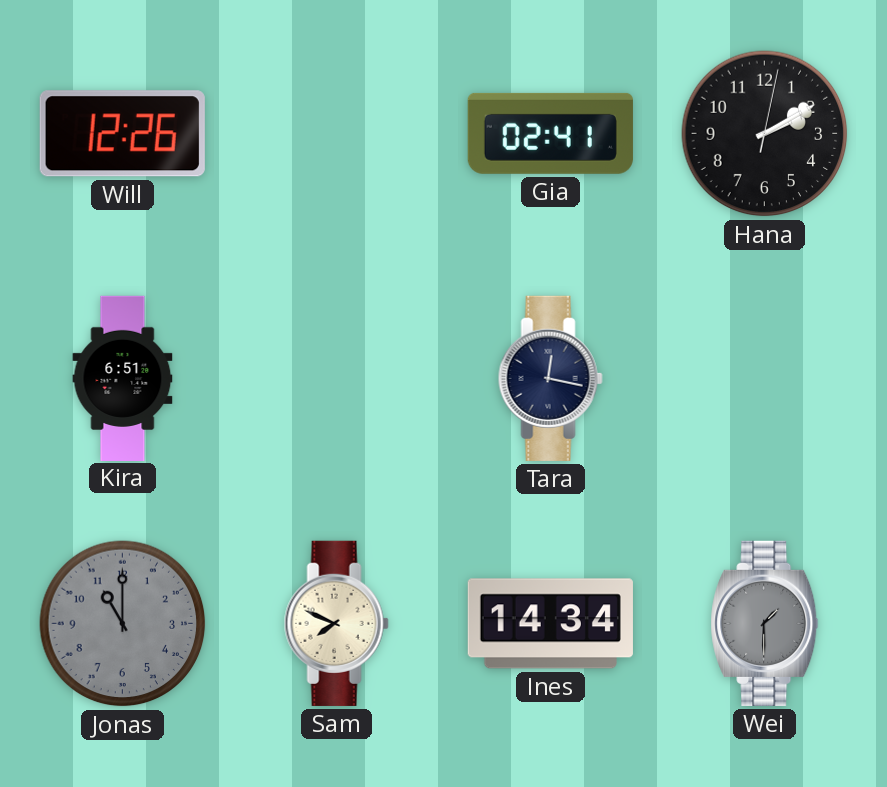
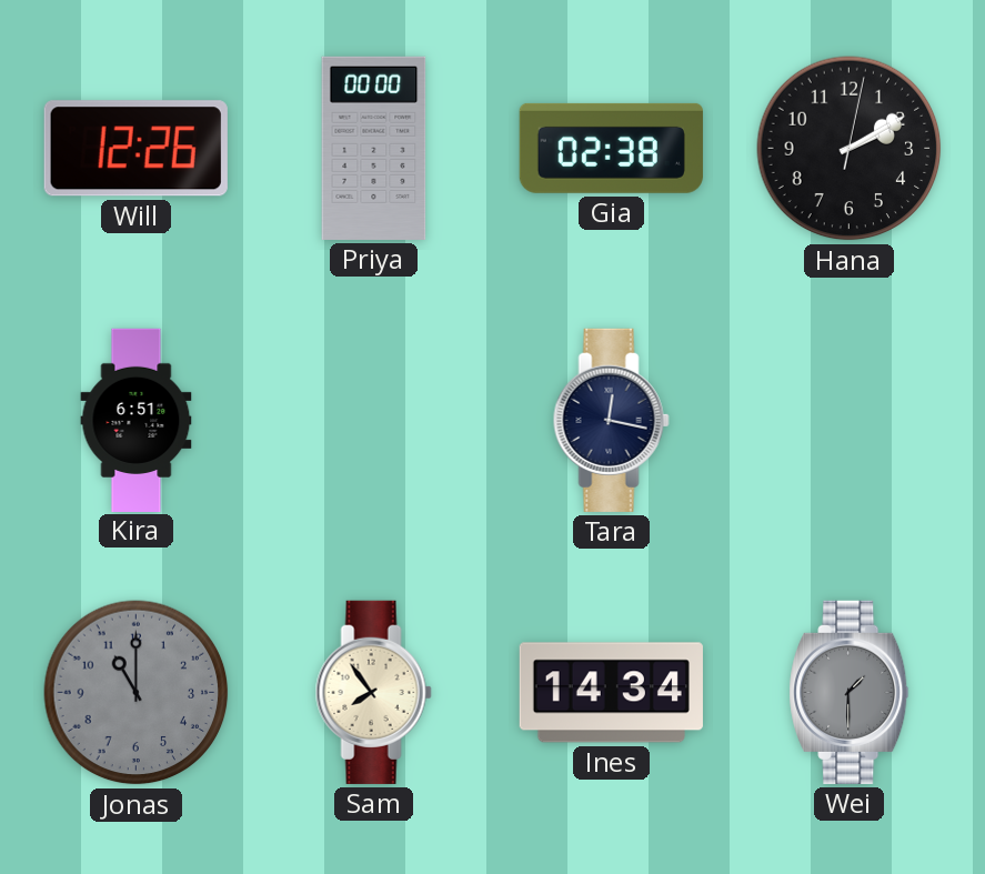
Priya: none -> 00:00 (374, 148)
Gia: 02:41 -> 02:38 (611, 148)
Sam: 7:49 -> 7:54 (373, 692)
